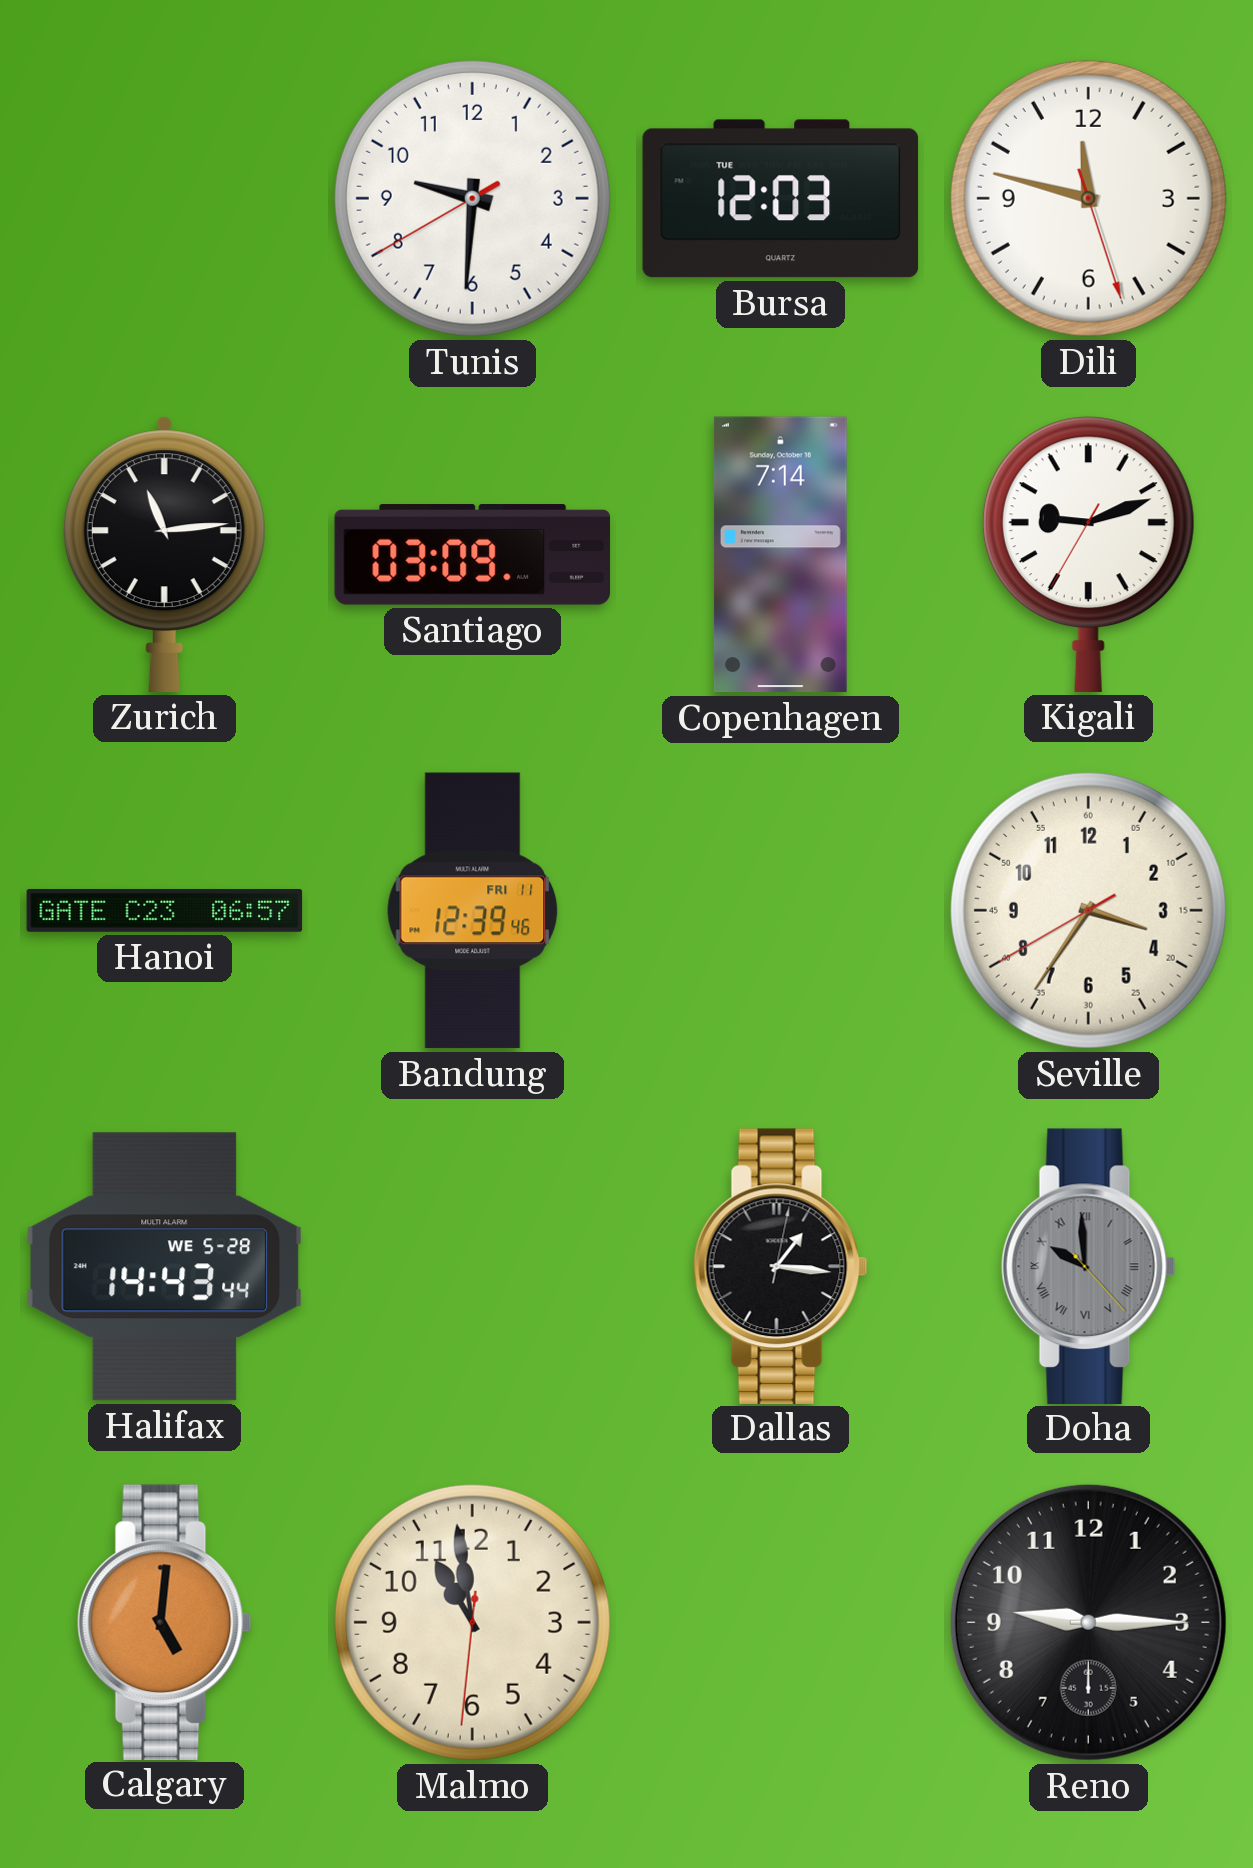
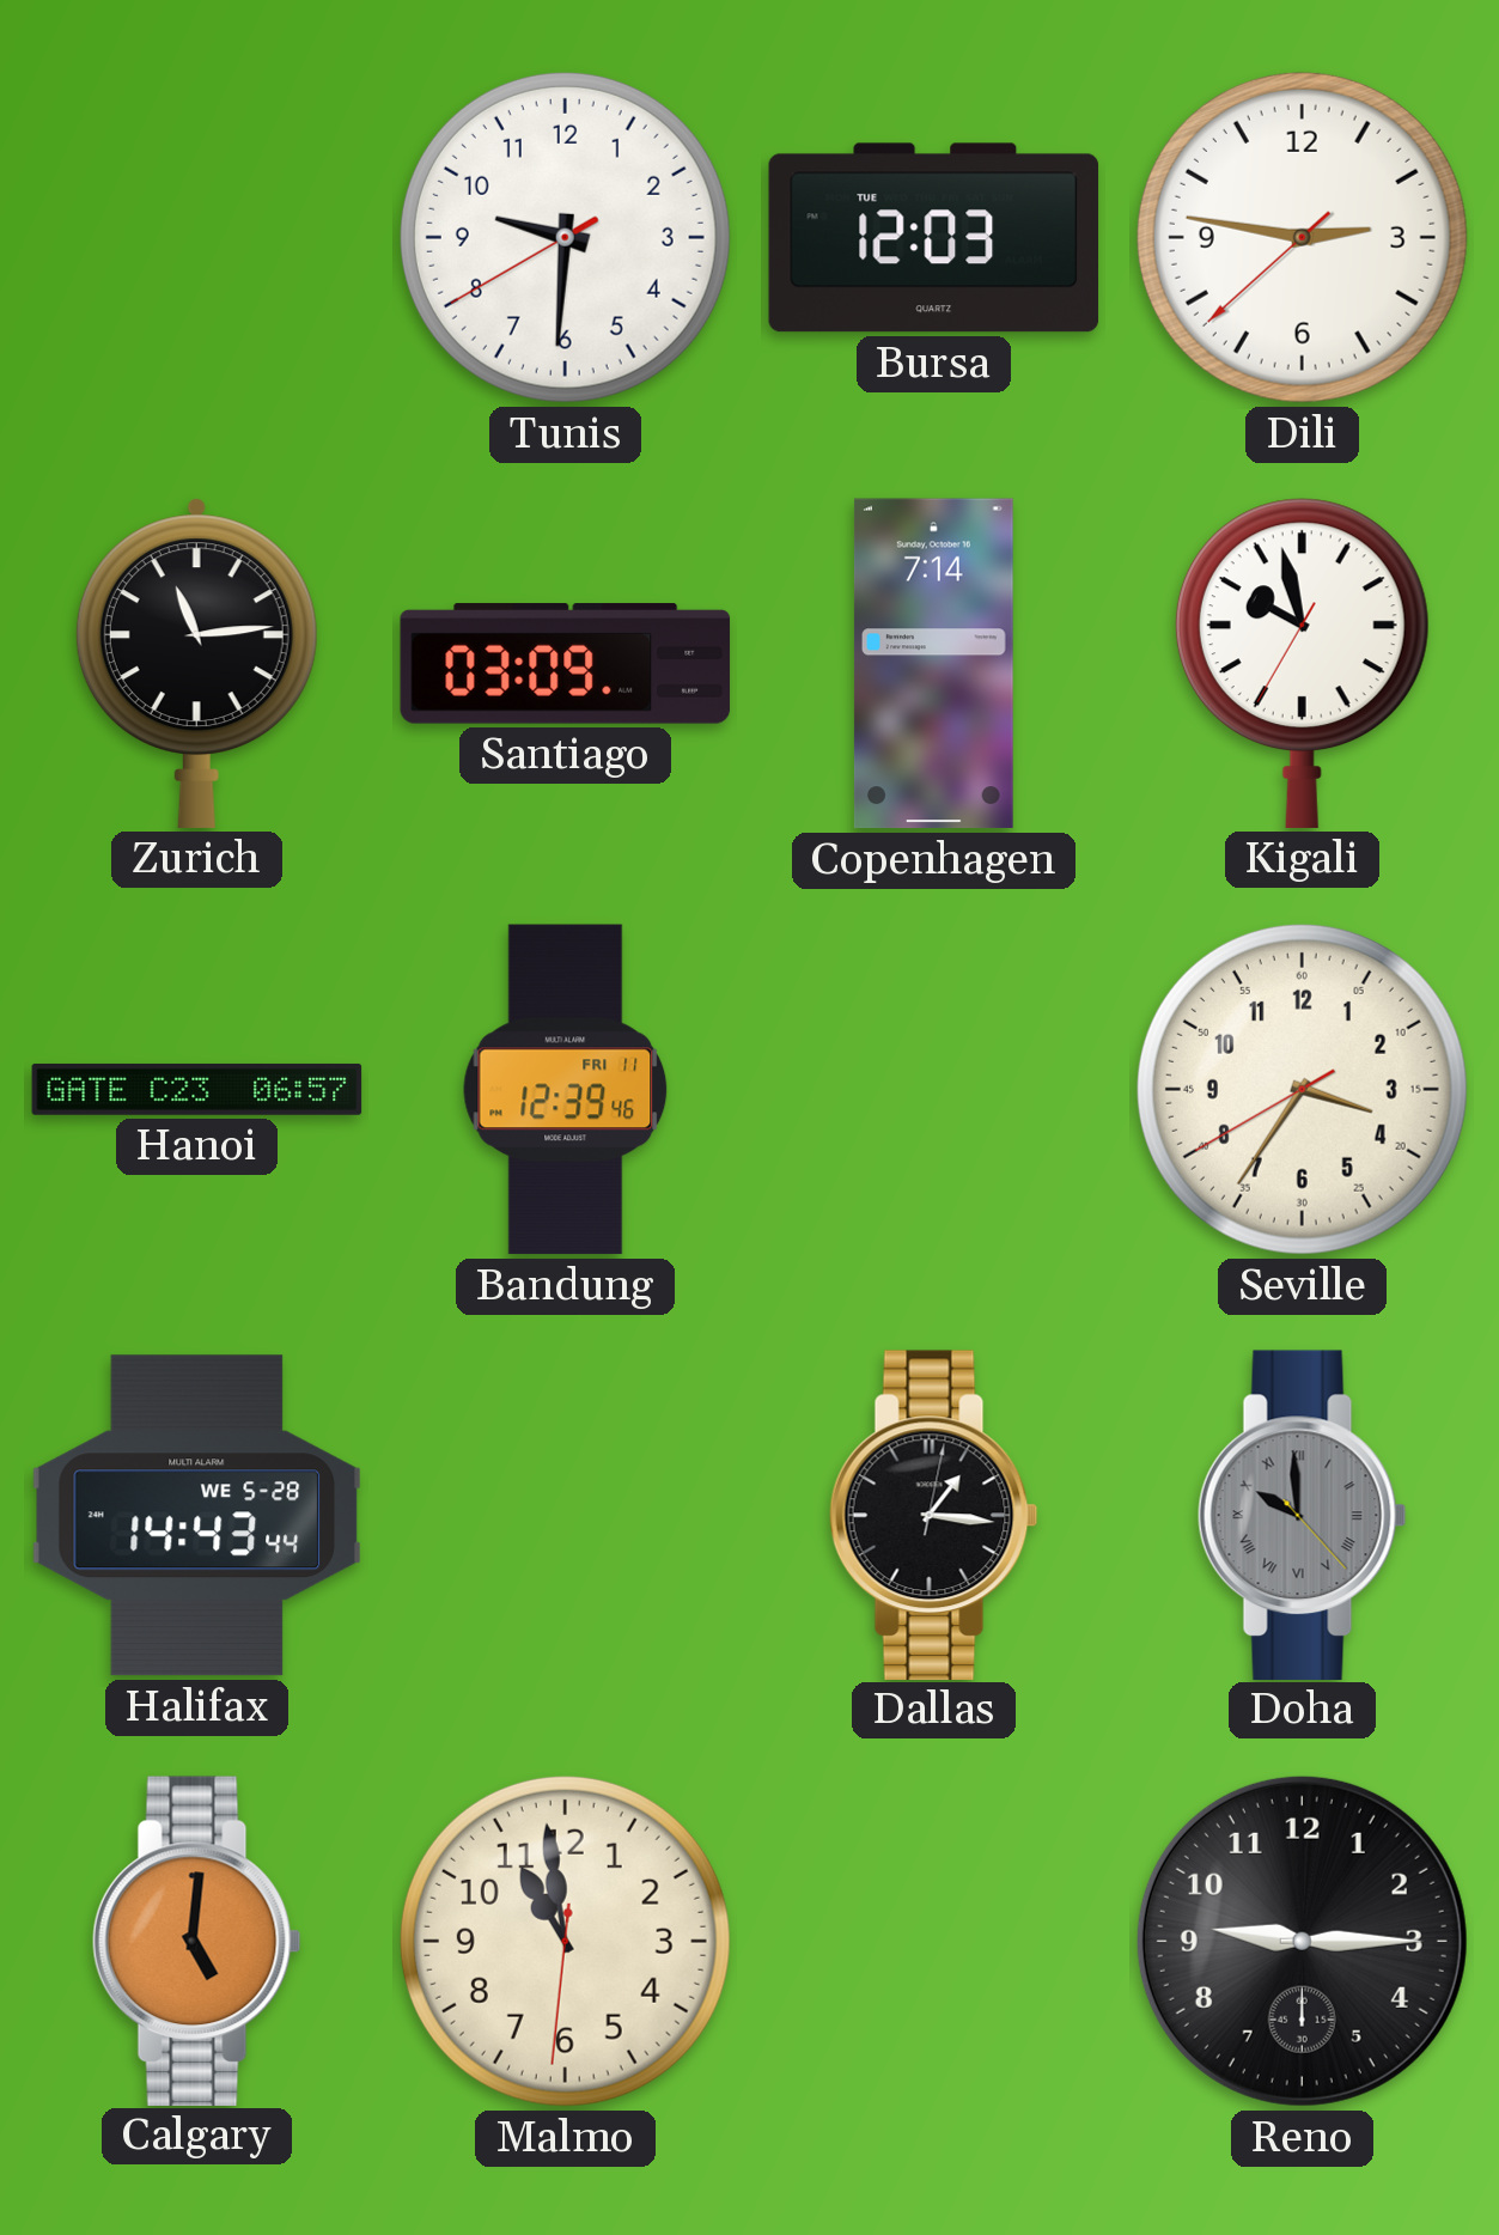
Dili: 11:47 -> 2:46 (1302, 237)
Kigali: 9:11 -> 9:57 (1302, 663)
